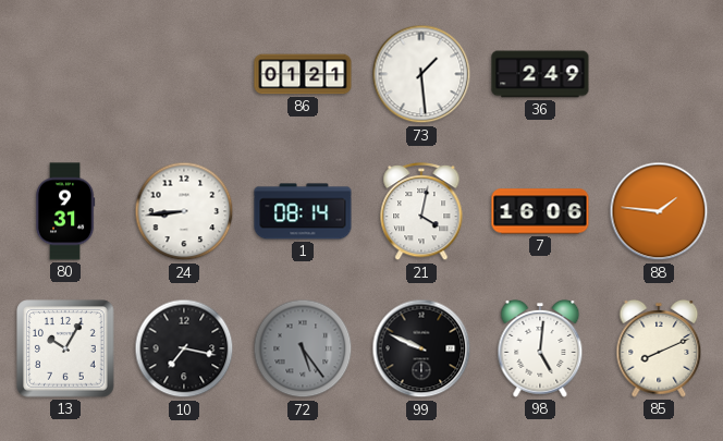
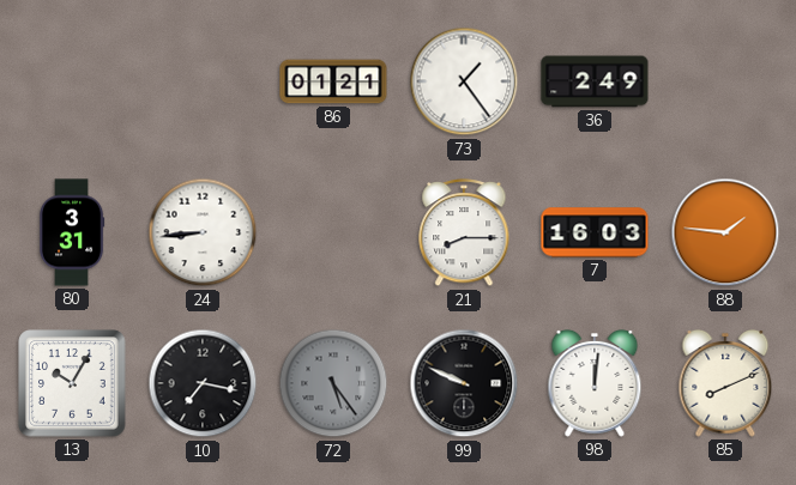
73: 1:29 -> 1:24 (464, 81)
80: 9:31 -> 3:31 (72, 232)
1: 08:14 -> none (303, 211)
21: 4:02 -> 8:15 (464, 234)
7: 16:06 -> 16:03 (595, 232)
98: 5:01 -> 12:01 (595, 383)
